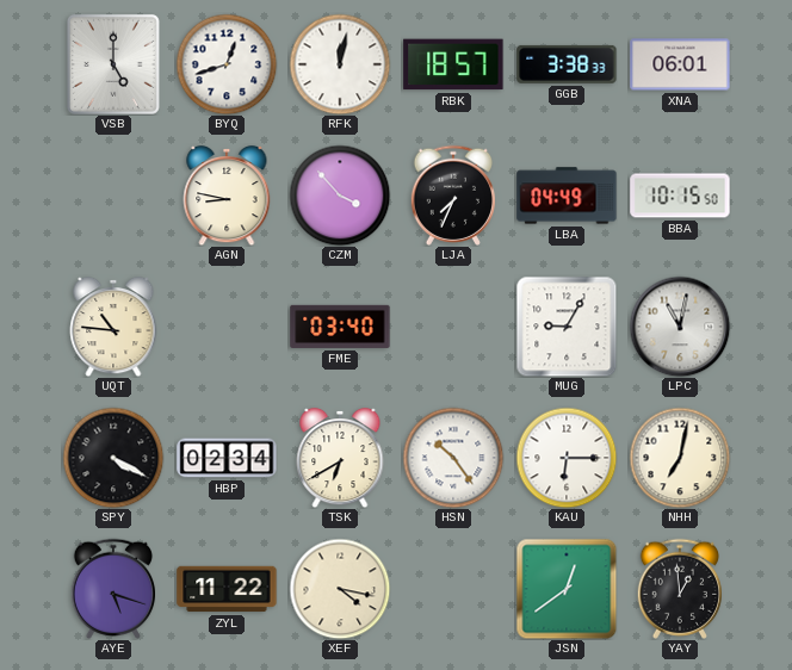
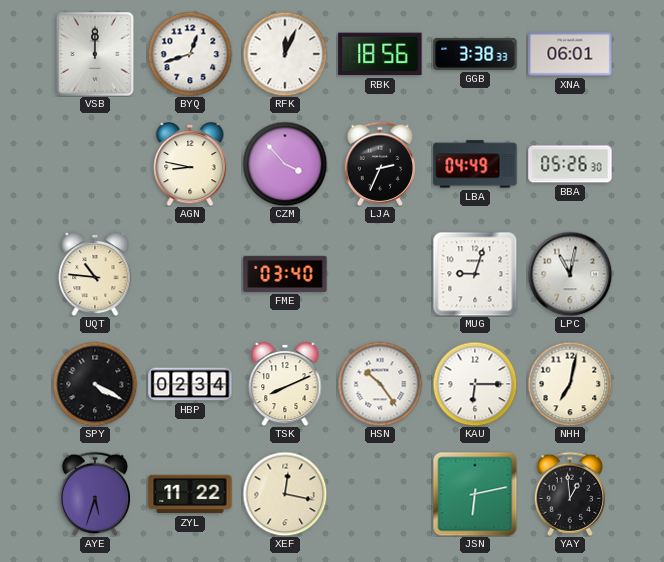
VSB: 5:00 -> 12:00 (95, 54)
RFK: 12:02 -> 12:04 (285, 54)
RBK: 18:57 -> 18:56 (380, 54)
LJA: 7:34 -> 2:34 (379, 164)
BBA: 10:15 -> 05:26 (570, 164)
MUG: 9:05 -> 9:03 (475, 274)
TSK: 6:40 -> 8:11 (285, 384)
AYE: 5:18 -> 5:33 (94, 494)
XEF: 4:17 -> 12:17 (285, 494)
JSN: 12:39 -> 6:13 (475, 494)
